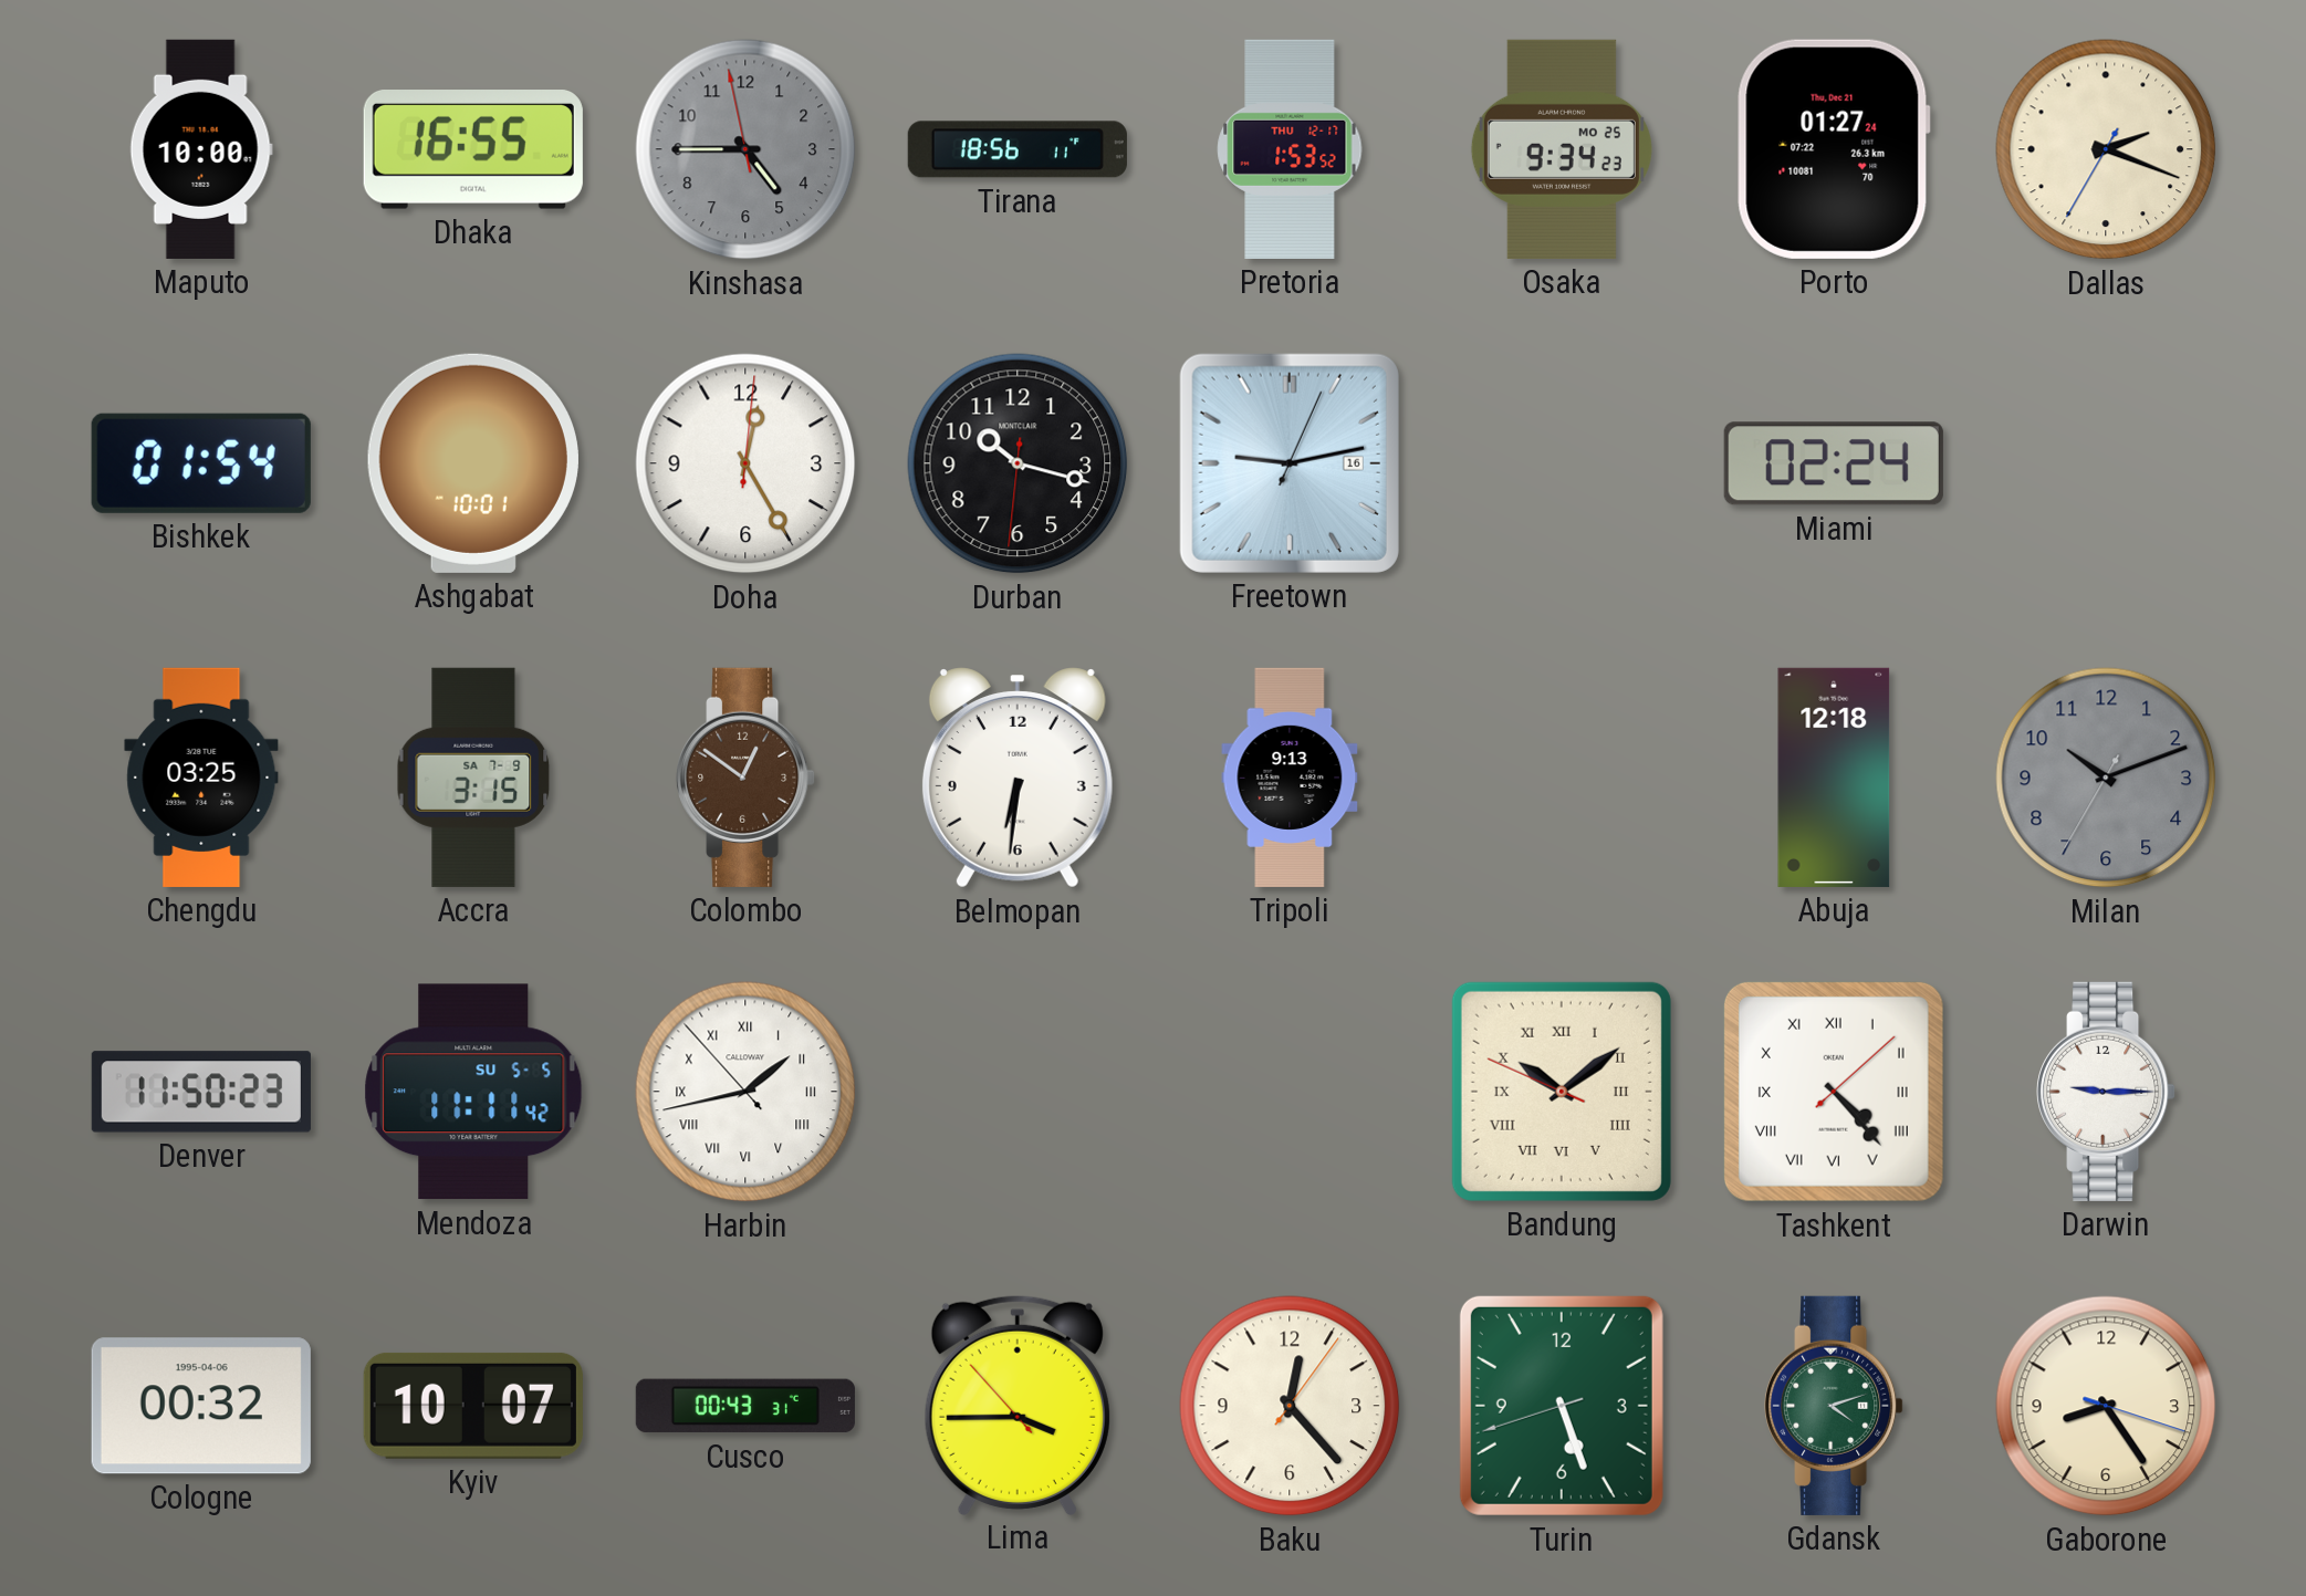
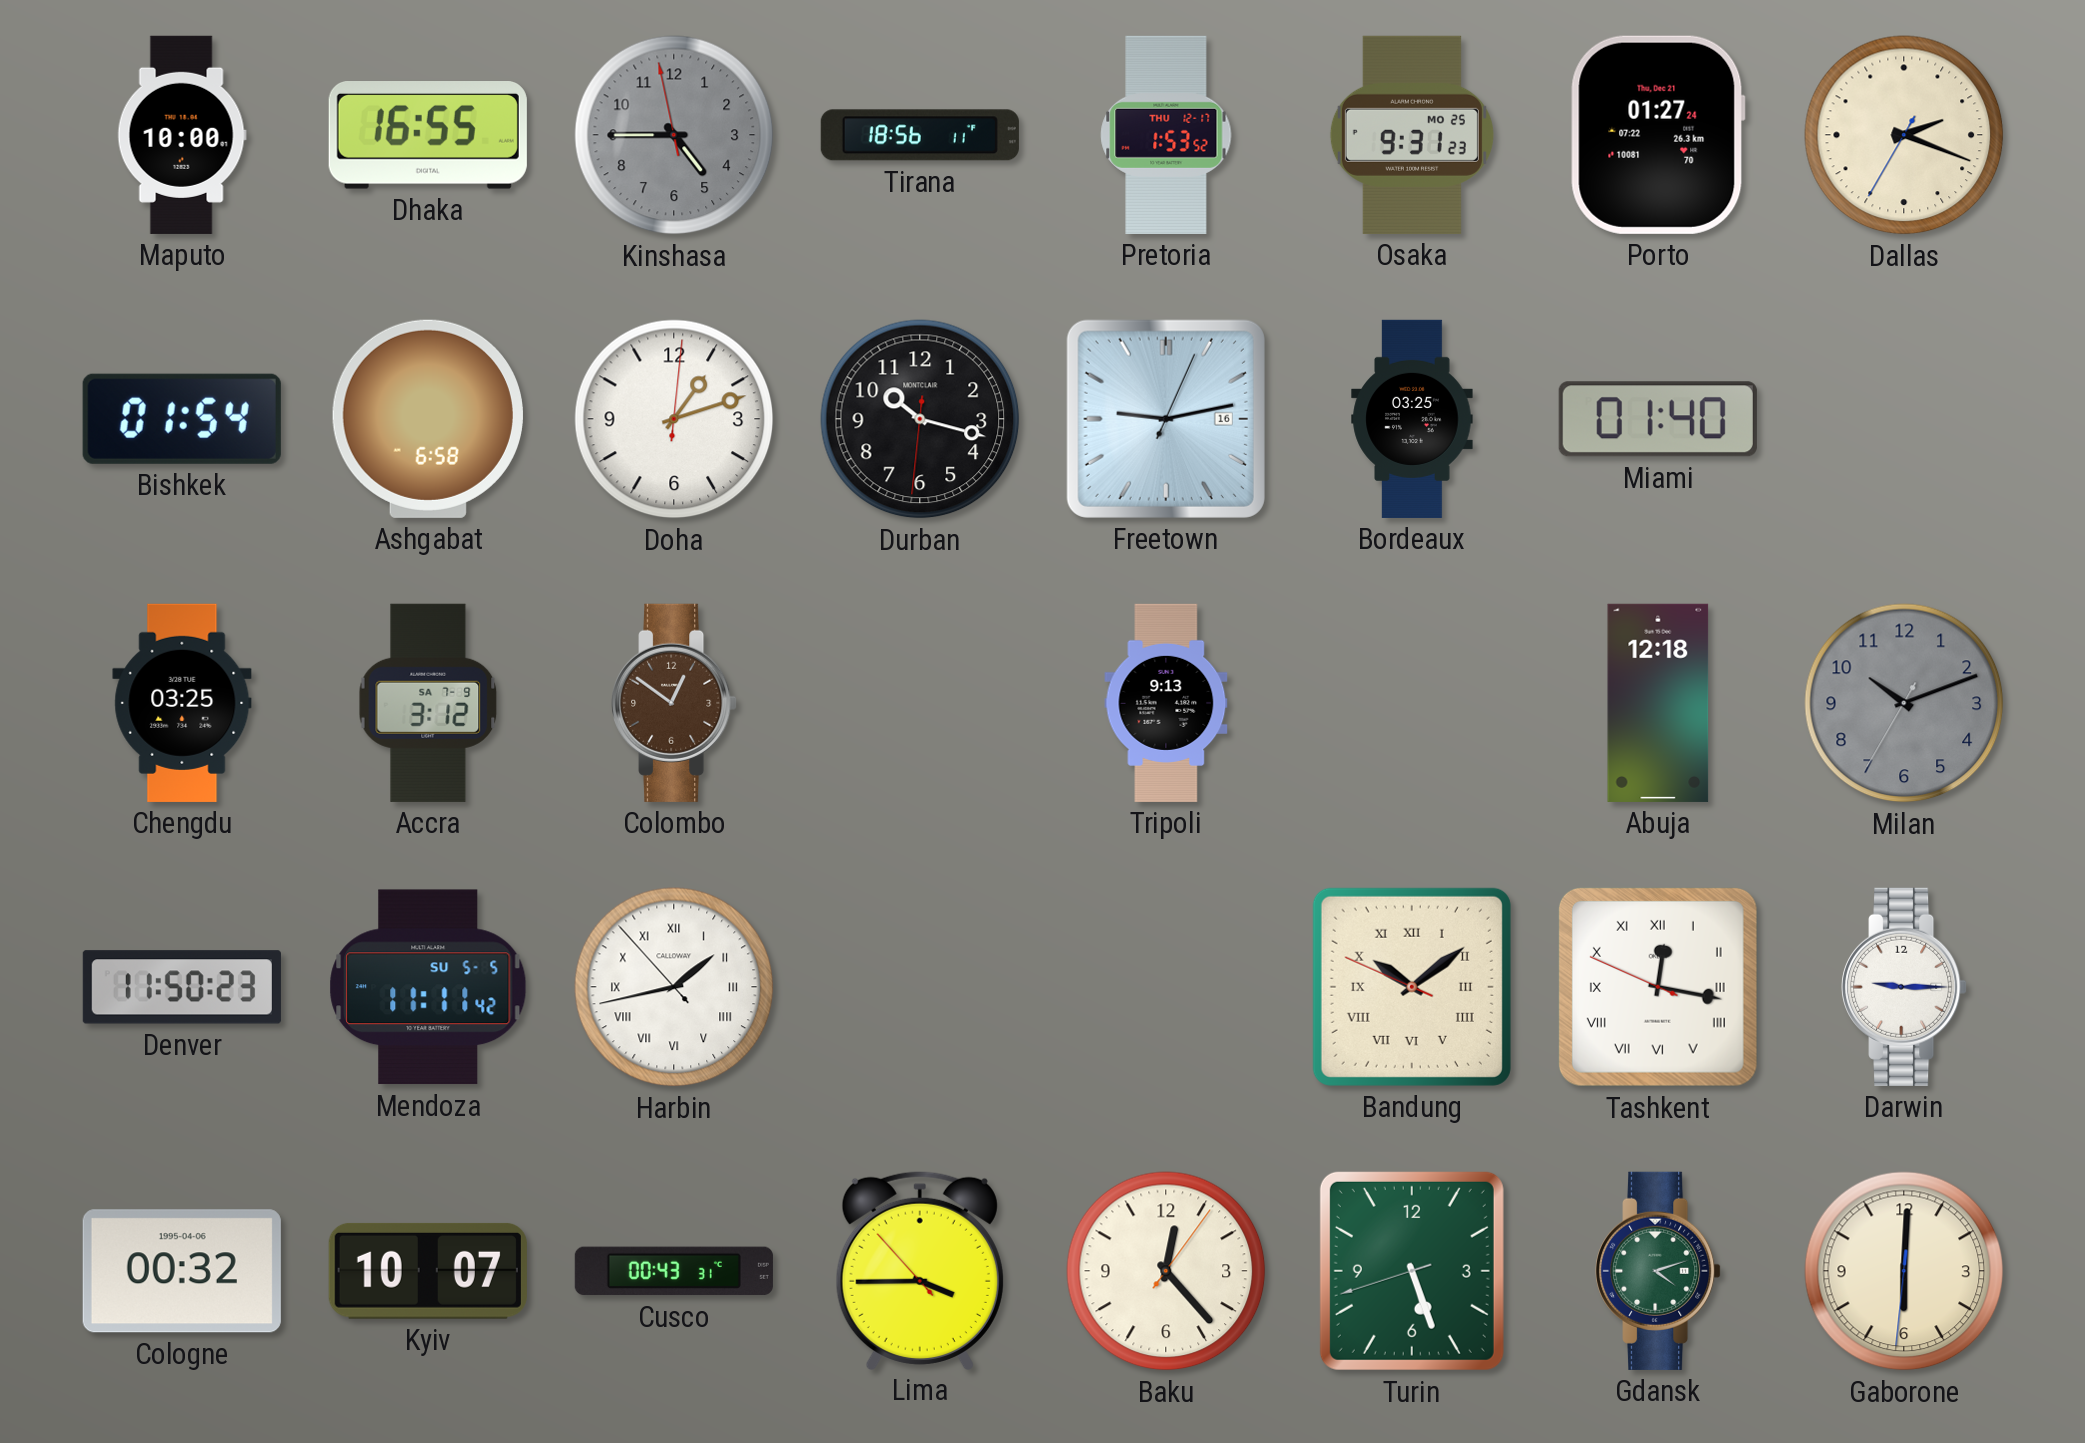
Osaka: 9:34 -> 9:31 (1412, 135)
Ashgabat: 10:01 -> 6:58 (428, 419)
Doha: 12:25 -> 1:12 (674, 419)
Bordeaux: none -> 03:25 (1412, 419)
Miami: 02:24 -> 01:40 (1658, 419)
Accra: 3:15 -> 3:12 (428, 703)
Belmopan: 6:31 -> none (1018, 778)
Tashkent: 4:23 -> 12:16 (1658, 987)
Gaborone: 8:24 -> 6:00 (1904, 1271)
